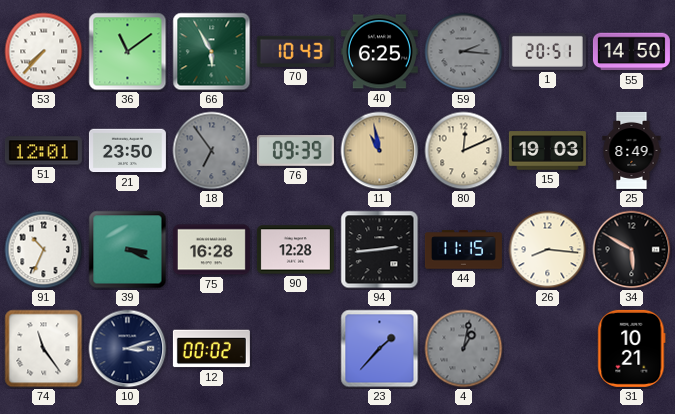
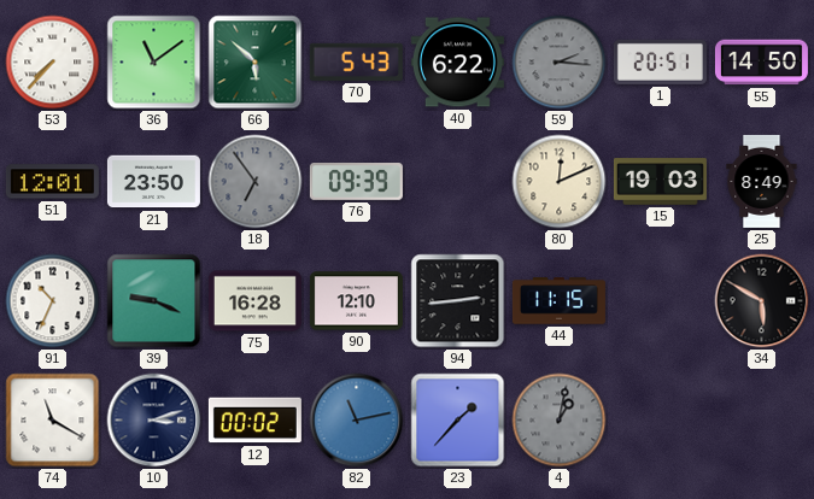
66: 5:55 -> 5:52 (256, 63)
70: 10:43 -> 5:43 (356, 61)
40: 6:25 -> 6:22 (457, 63)
11: 10:58 -> none (380, 151)
39: 3:19 -> 9:19 (154, 301)
90: 12:28 -> 12:10 (356, 301)
26: 8:16 -> none (548, 250)
74: 11:24 -> 11:20 (53, 421)
82: none -> 11:13 (357, 421)
31: 10:21 -> none (632, 348)
